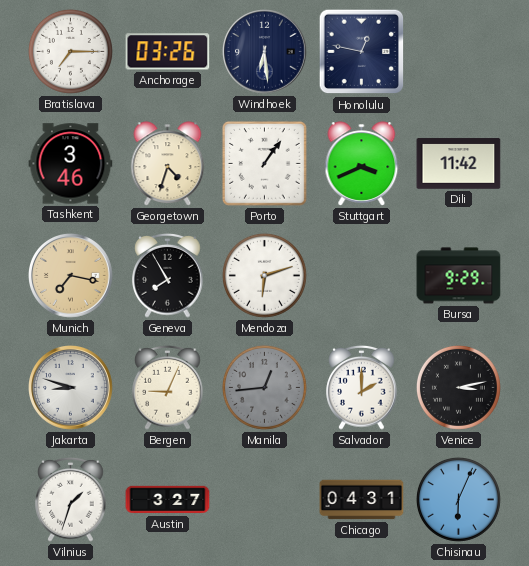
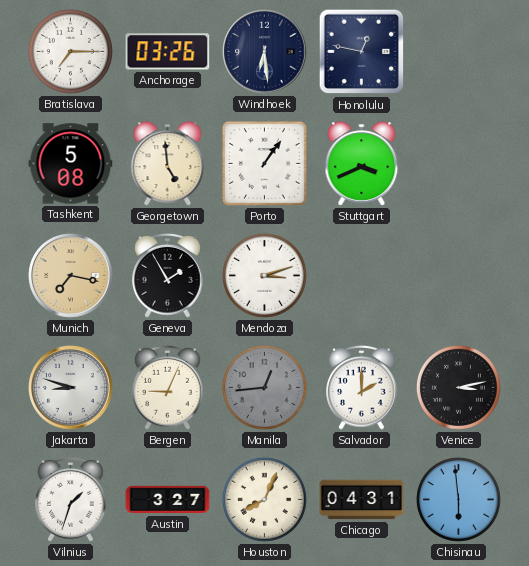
Tashkent: 3:46 -> 5:08 (71, 164)
Georgetown: 4:33 -> 4:59 (168, 164)
Dili: 11:42 -> none (459, 164)
Geneva: 7:55 -> 1:55 (168, 275)
Mendoza: 6:12 -> 3:12 (264, 275)
Bursa: 9:29 -> none (459, 276)
Houston: none -> 8:04 (264, 499)
Chisinau: 6:04 -> 5:59 (458, 499)
